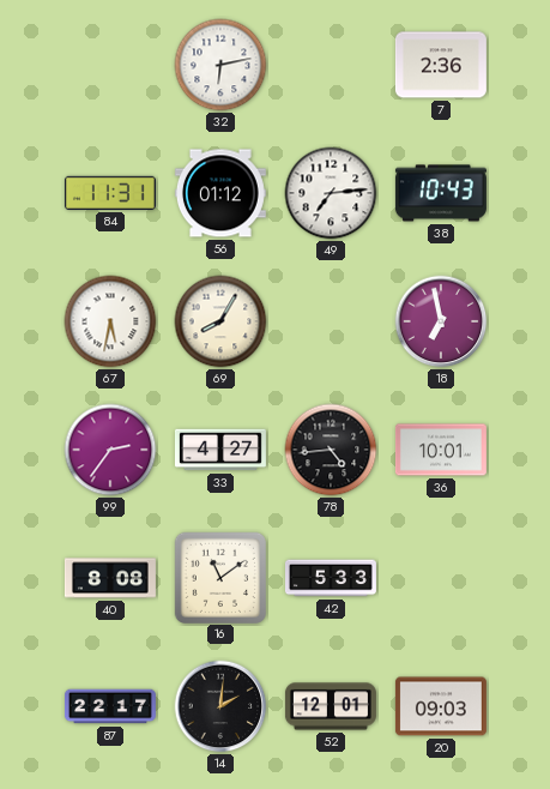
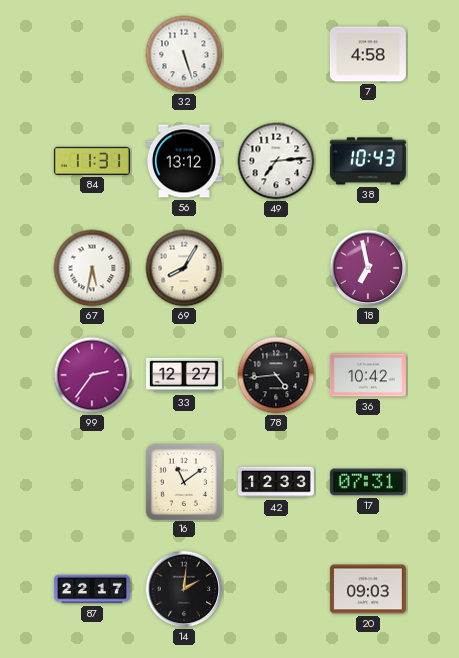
32: 6:13 -> 5:27 (184, 54)
7: 2:36 -> 4:58 (368, 54)
56: 01:12 -> 13:12 (184, 161)
33: 4:27 -> 12:27 (184, 375)
36: 10:01 -> 10:42 (368, 375)
40: 8:08 -> none (110, 578)
42: 5:33 -> 12:33 (276, 482)
17: none -> 07:31 (368, 482)
52: 12:01 -> none (331, 706)
